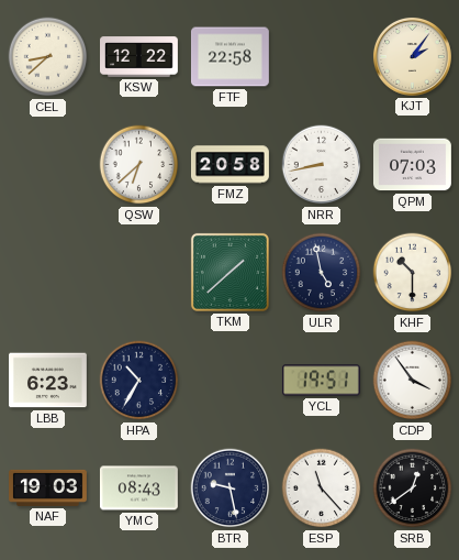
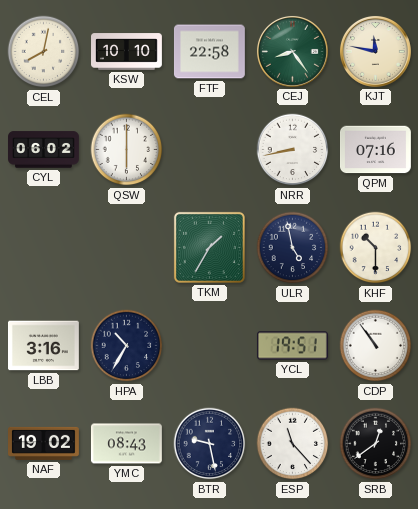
CEL: 8:38 -> 8:02 (44, 52)
KSW: 12:22 -> 10:10 (127, 52)
CEJ: none -> 8:24 (292, 51)
KJT: 2:06 -> 11:47 (375, 51)
CYL: none -> 06:02 (44, 150)
QSW: 6:38 -> 6:00 (127, 150)
FMZ: 20:58 -> none (231, 165)
QPM: 07:03 -> 07:16 (376, 150)
TKM: 1:38 -> 1:35 (209, 247)
LBB: 6:23 -> 3:16 (44, 346)
CDP: 3:54 -> 10:54 (376, 346)
NAF: 19:03 -> 19:02 (44, 443)
